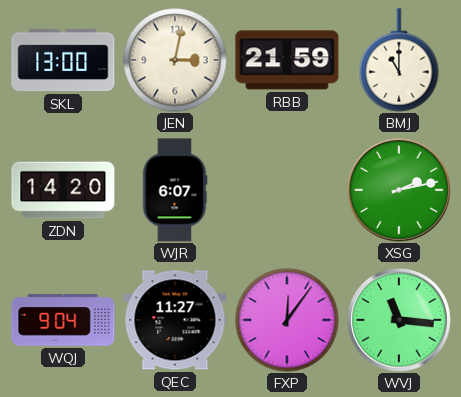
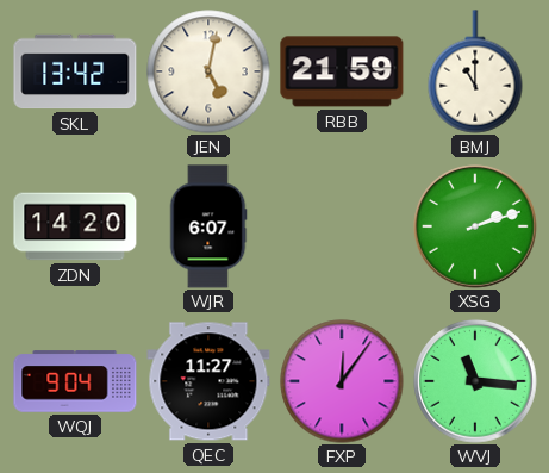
SKL: 13:00 -> 13:42 (75, 71)
JEN: 3:02 -> 5:02 (208, 71)
XSG: 2:13 -> 2:12 (475, 226)
